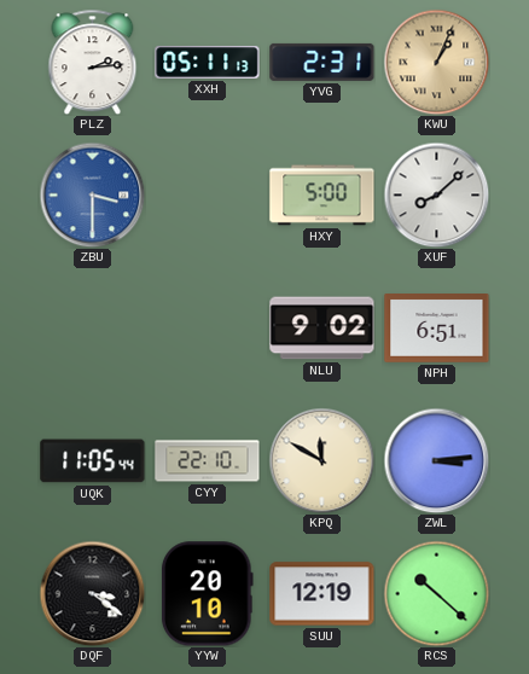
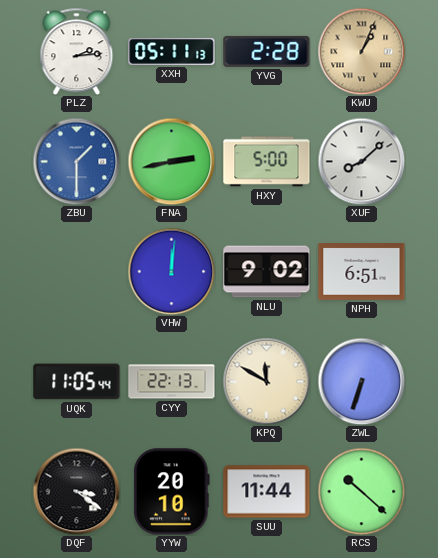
YVG: 2:31 -> 2:28 (267, 51)
ZBU: 3:30 -> 1:30 (76, 161)
FNA: none -> 2:43 (171, 161)
VHW: none -> 12:01 (171, 271)
CYY: 22:10 -> 22:13 (172, 382)
ZWL: 3:14 -> 6:33 (361, 381)
SUU: 12:19 -> 11:44 (267, 492)
